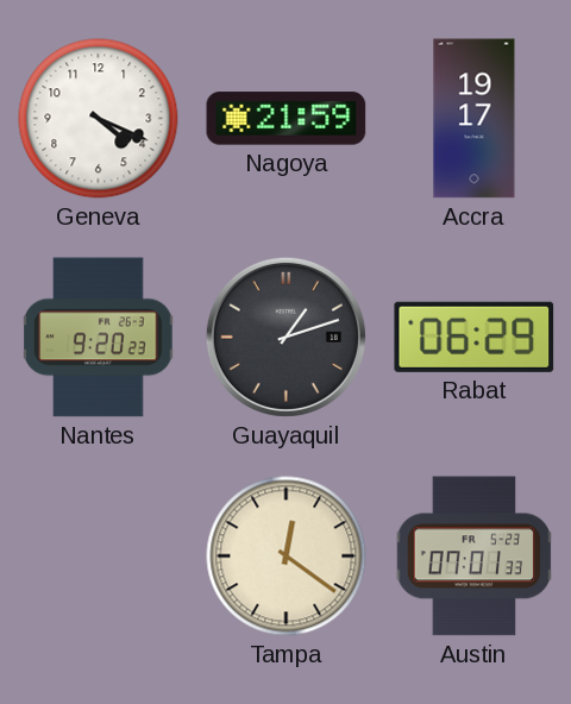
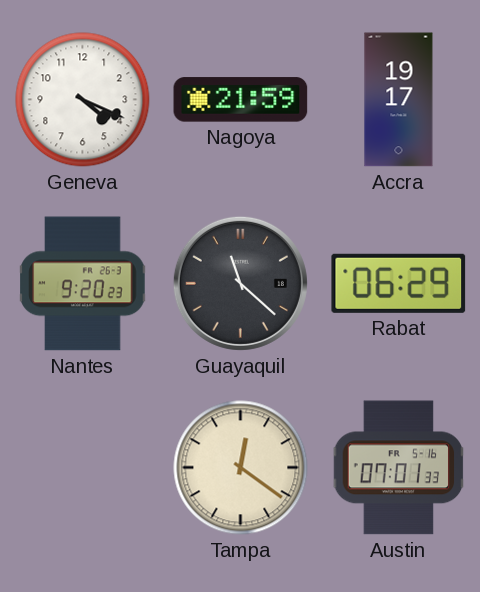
Guayaquil: 1:12 -> 11:22 (240, 283)
Austin date: FR 5-23 -> FR 5-16 (399, 468)
